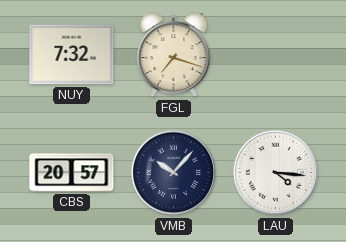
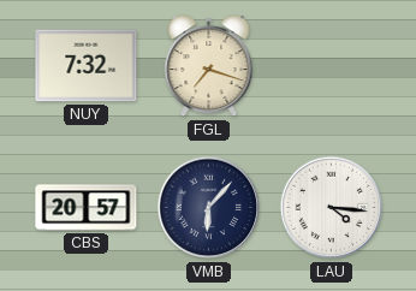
VMB: 10:07 -> 6:07 (209, 208)
